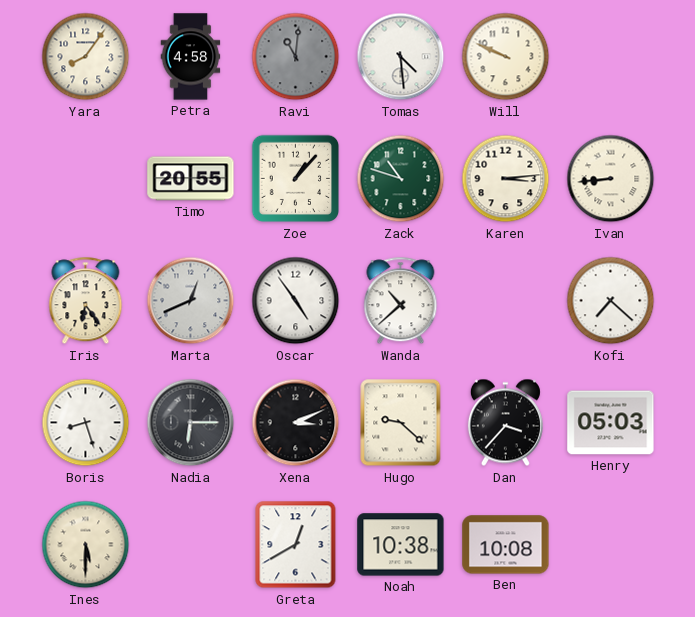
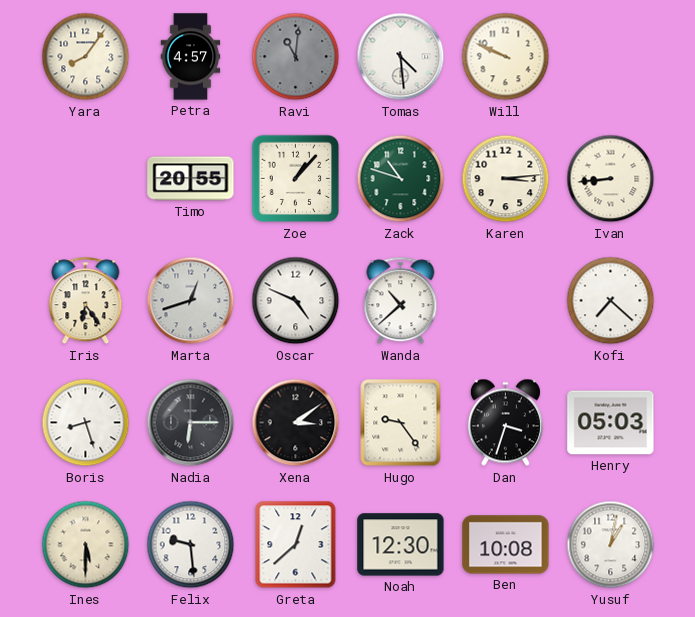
Petra: 4:58 -> 4:57 (191, 57)
Marta: 12:41 -> 12:42 (191, 301)
Oscar: 4:54 -> 4:49 (296, 301)
Xena: 3:11 -> 3:09 (296, 423)
Hugo: 9:22 -> 9:24 (401, 423)
Dan: 3:37 -> 3:33 (505, 423)
Felix: none -> 9:29 (191, 545)
Greta: 12:40 -> 12:38 (296, 545)
Noah: 10:38 -> 12:30 (401, 545)
Yusuf: none -> 1:02 (611, 545)
